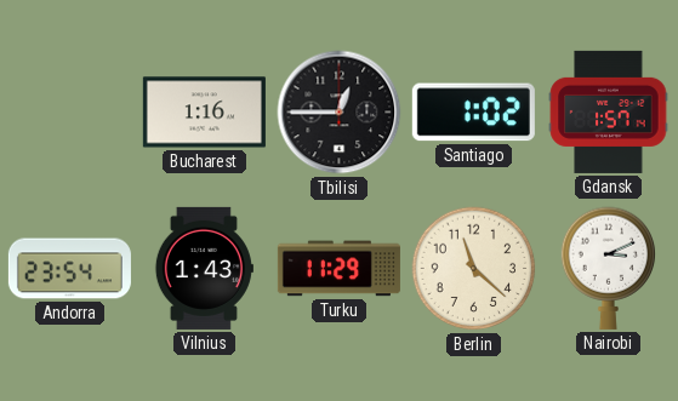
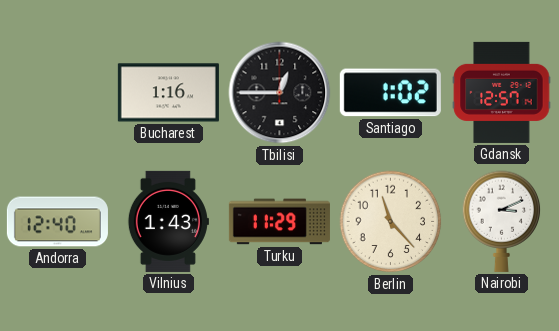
Gdansk: 1:57 -> 12:57 (502, 92)
Andorra: 23:54 -> 12:40 (57, 222)
Berlin: 11:22 -> 11:23 (391, 222)
